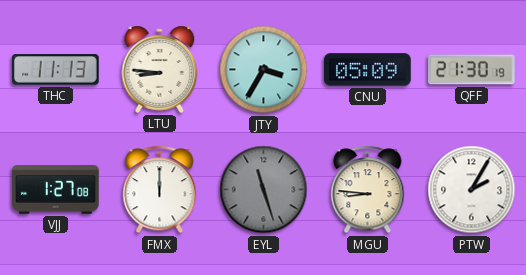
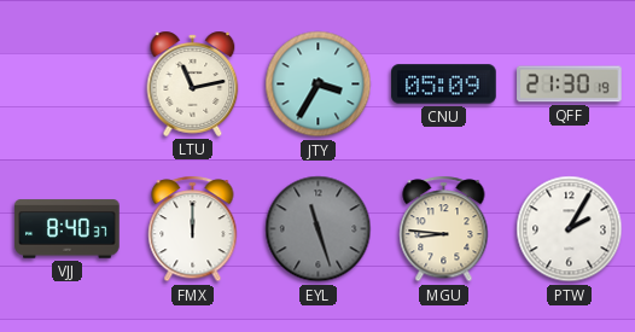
THC: 11:13 -> none (56, 70)
LTU: 8:46 -> 11:13 (193, 83)
VJJ: 1:27 -> 8:40 (68, 229)
